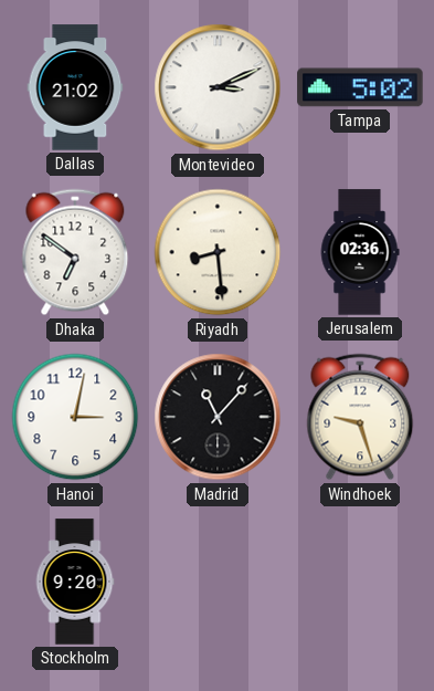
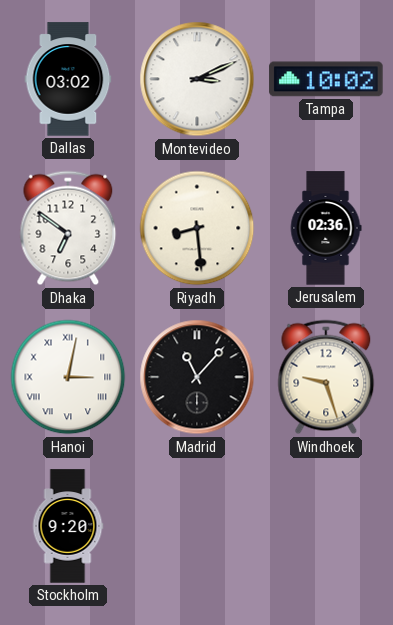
Dallas: 21:02 -> 03:02 (68, 79)
Tampa: 5:02 -> 10:02 (326, 79)
Hanoi numerals: Arabic -> Roman (68, 377)
